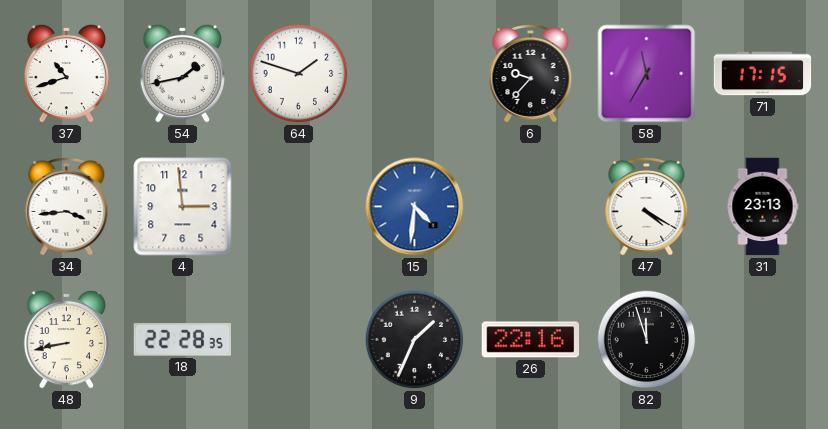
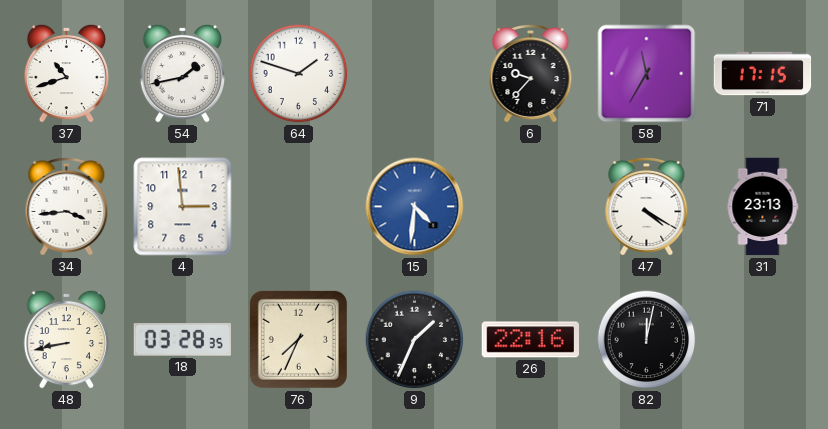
18: 22:28 -> 03:28 (182, 340)
76: none -> 7:34 (298, 339)
82: 11:57 -> 12:02 (647, 340)
